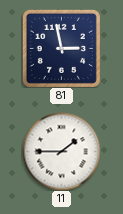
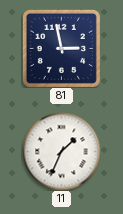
11: 1:45 -> 1:34 (61, 151)
